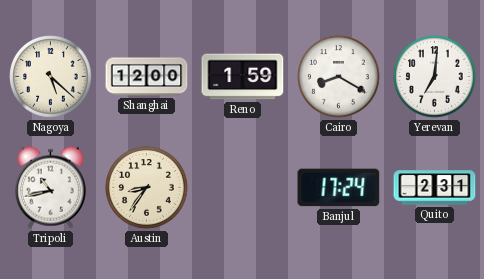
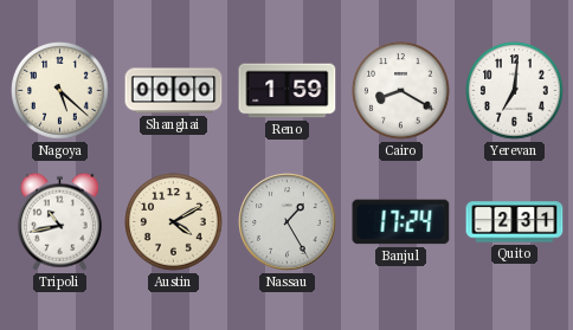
Shanghai: 12:00 -> 00:00 (174, 91)
Austin: 8:36 -> 4:10 (174, 222)
Nassau: none -> 1:25 (288, 222)
